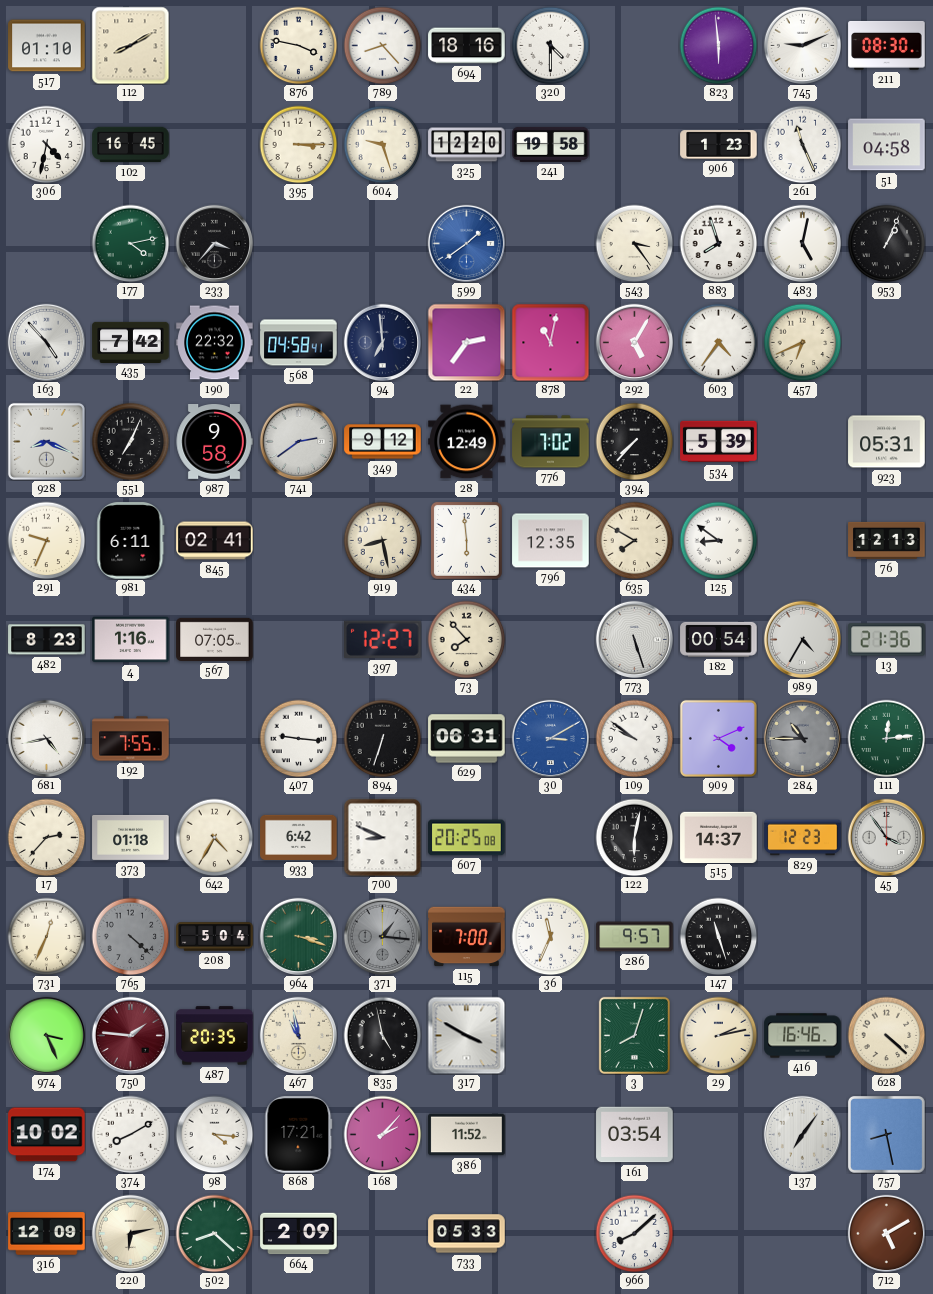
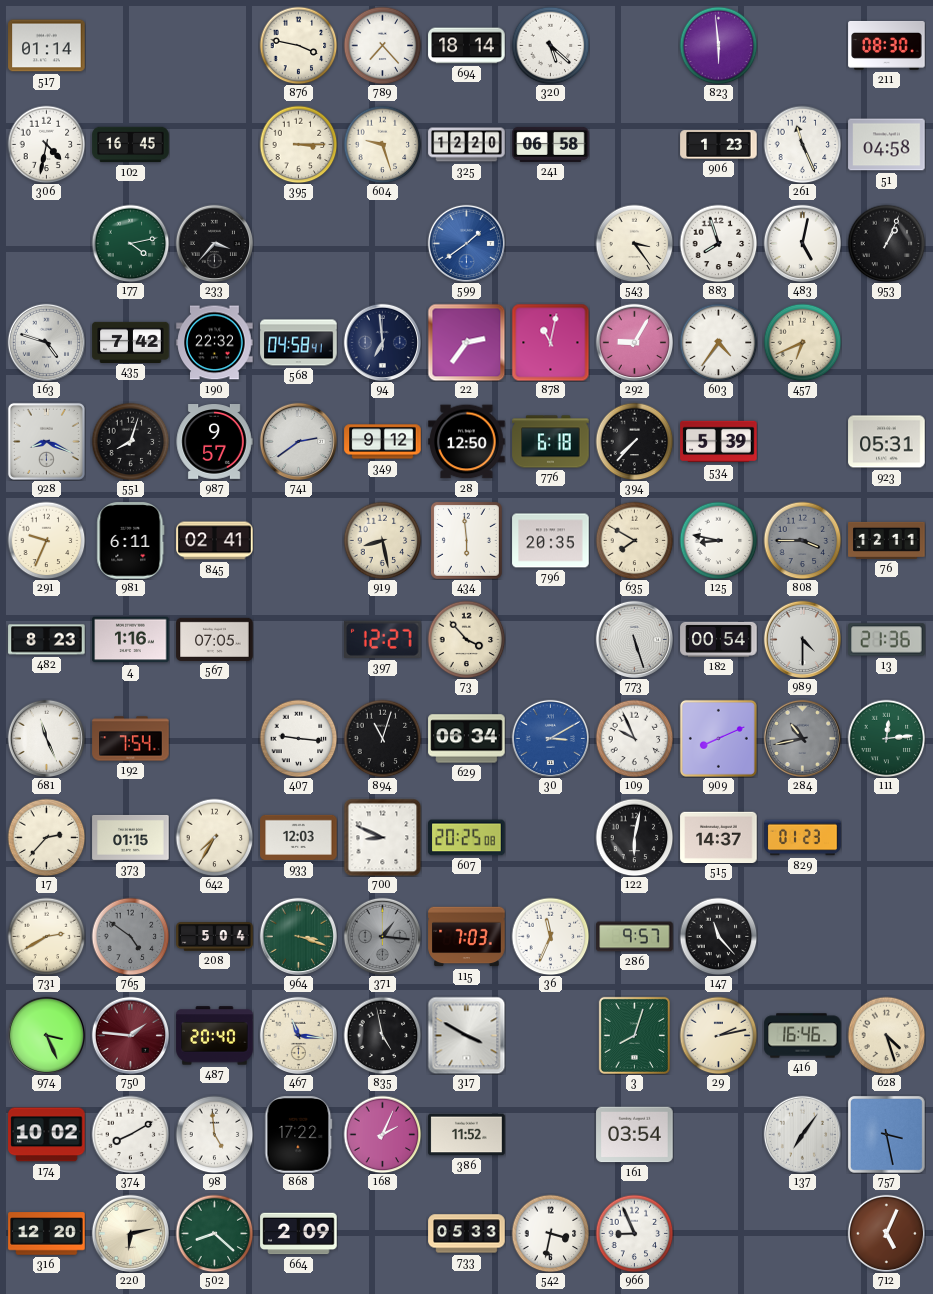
517: 01:10 -> 01:14 (47, 46)
112: 8:10 -> none (130, 45)
789: 8:23 -> 7:23 (382, 45)
694: 18:16 -> 18:14 (467, 46)
320: 4:30 -> 5:22 (550, 45)
745: 9:11 -> none (802, 45)
241: 19:58 -> 06:58 (551, 144)
163: 4:53 -> 4:48 (46, 342)
292: 5:05 -> 9:05 (634, 342)
551: 7:04 -> 8:03 (130, 441)
987: 9:58 -> 9:57 (214, 442)
28: 12:49 -> 12:50 (467, 442)
776: 7:02 -> 6:18 (551, 442)
796: 12:35 -> 20:35 (551, 541)
125: 8:51 -> 8:47 (718, 540)
808: none -> 3:45 (802, 540)
76: 12:13 -> 12:11 (887, 540)
73: 7:53 -> 3:53 (466, 639)
989: 4:35 -> 4:30 (802, 639)
681: 4:43 -> 11:26 (46, 738)
192: 7:55 -> 7:54 (131, 739)
894: 6:33 -> 11:03 (382, 738)
629: 06:31 -> 06:34 (467, 739)
109: 9:51 -> 9:56 (634, 738)
909: 4:11 -> 8:11 (718, 738)
284: 10:45 -> 10:43 (802, 738)
373: 01:18 -> 01:15 (131, 837)
642: 4:35 -> 7:35 (214, 837)
933: 6:42 -> 12:03 (299, 837)
829: 12:23 -> 01:23 (803, 838)
45: 3:54 -> none (886, 837)
731: 12:34 -> 2:40 (46, 936)
765: 4:22 -> 4:51 (130, 936)
115: 7:00 -> 7:03 (467, 937)
147: 11:27 -> 11:23 (718, 936)
487: 20:35 -> 20:40 (215, 1036)
467: 10:58 -> 11:16 (298, 1035)
628: 4:22 -> 4:27 (886, 1035)
98: 4:16 -> 4:59 (214, 1134)
868: 17:21 -> 17:22 (299, 1135)
168: 2:07 -> 2:04 (382, 1134)
757: 8:28 -> 3:28 (887, 1135)
316: 12:09 -> 12:20 (47, 1234)
542: none -> 3:32 (550, 1233)
966: 8:08 -> 8:56 (634, 1233)
712: 5:10 -> 5:04 (886, 1233)
